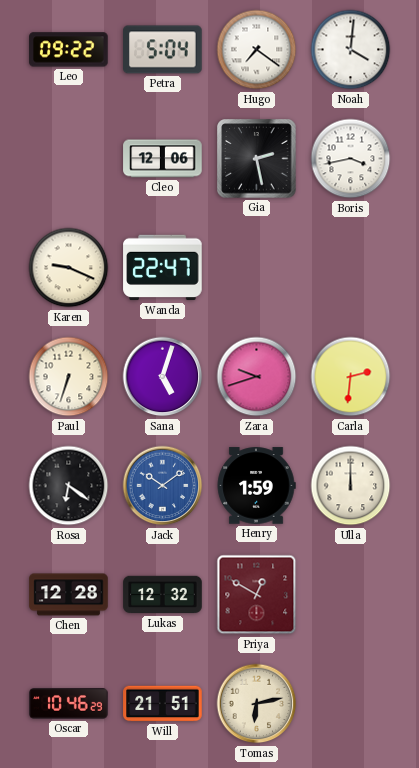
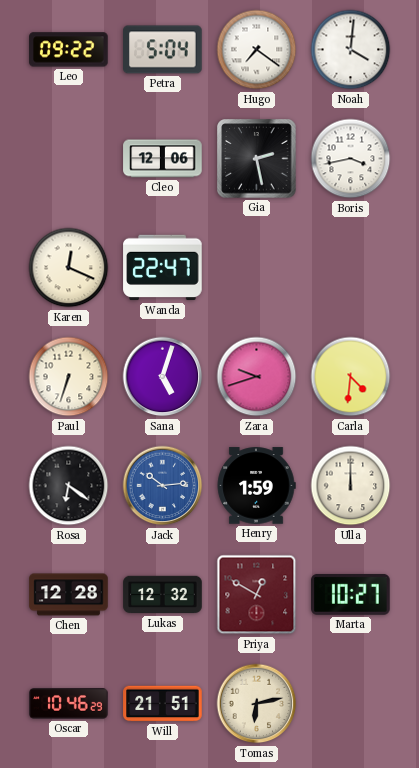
Karen: 9:19 -> 12:19 (69, 268)
Carla: 2:31 -> 4:31 (351, 377)
Jack: 10:09 -> 10:14 (163, 486)
Marta: none -> 10:27 (351, 594)
